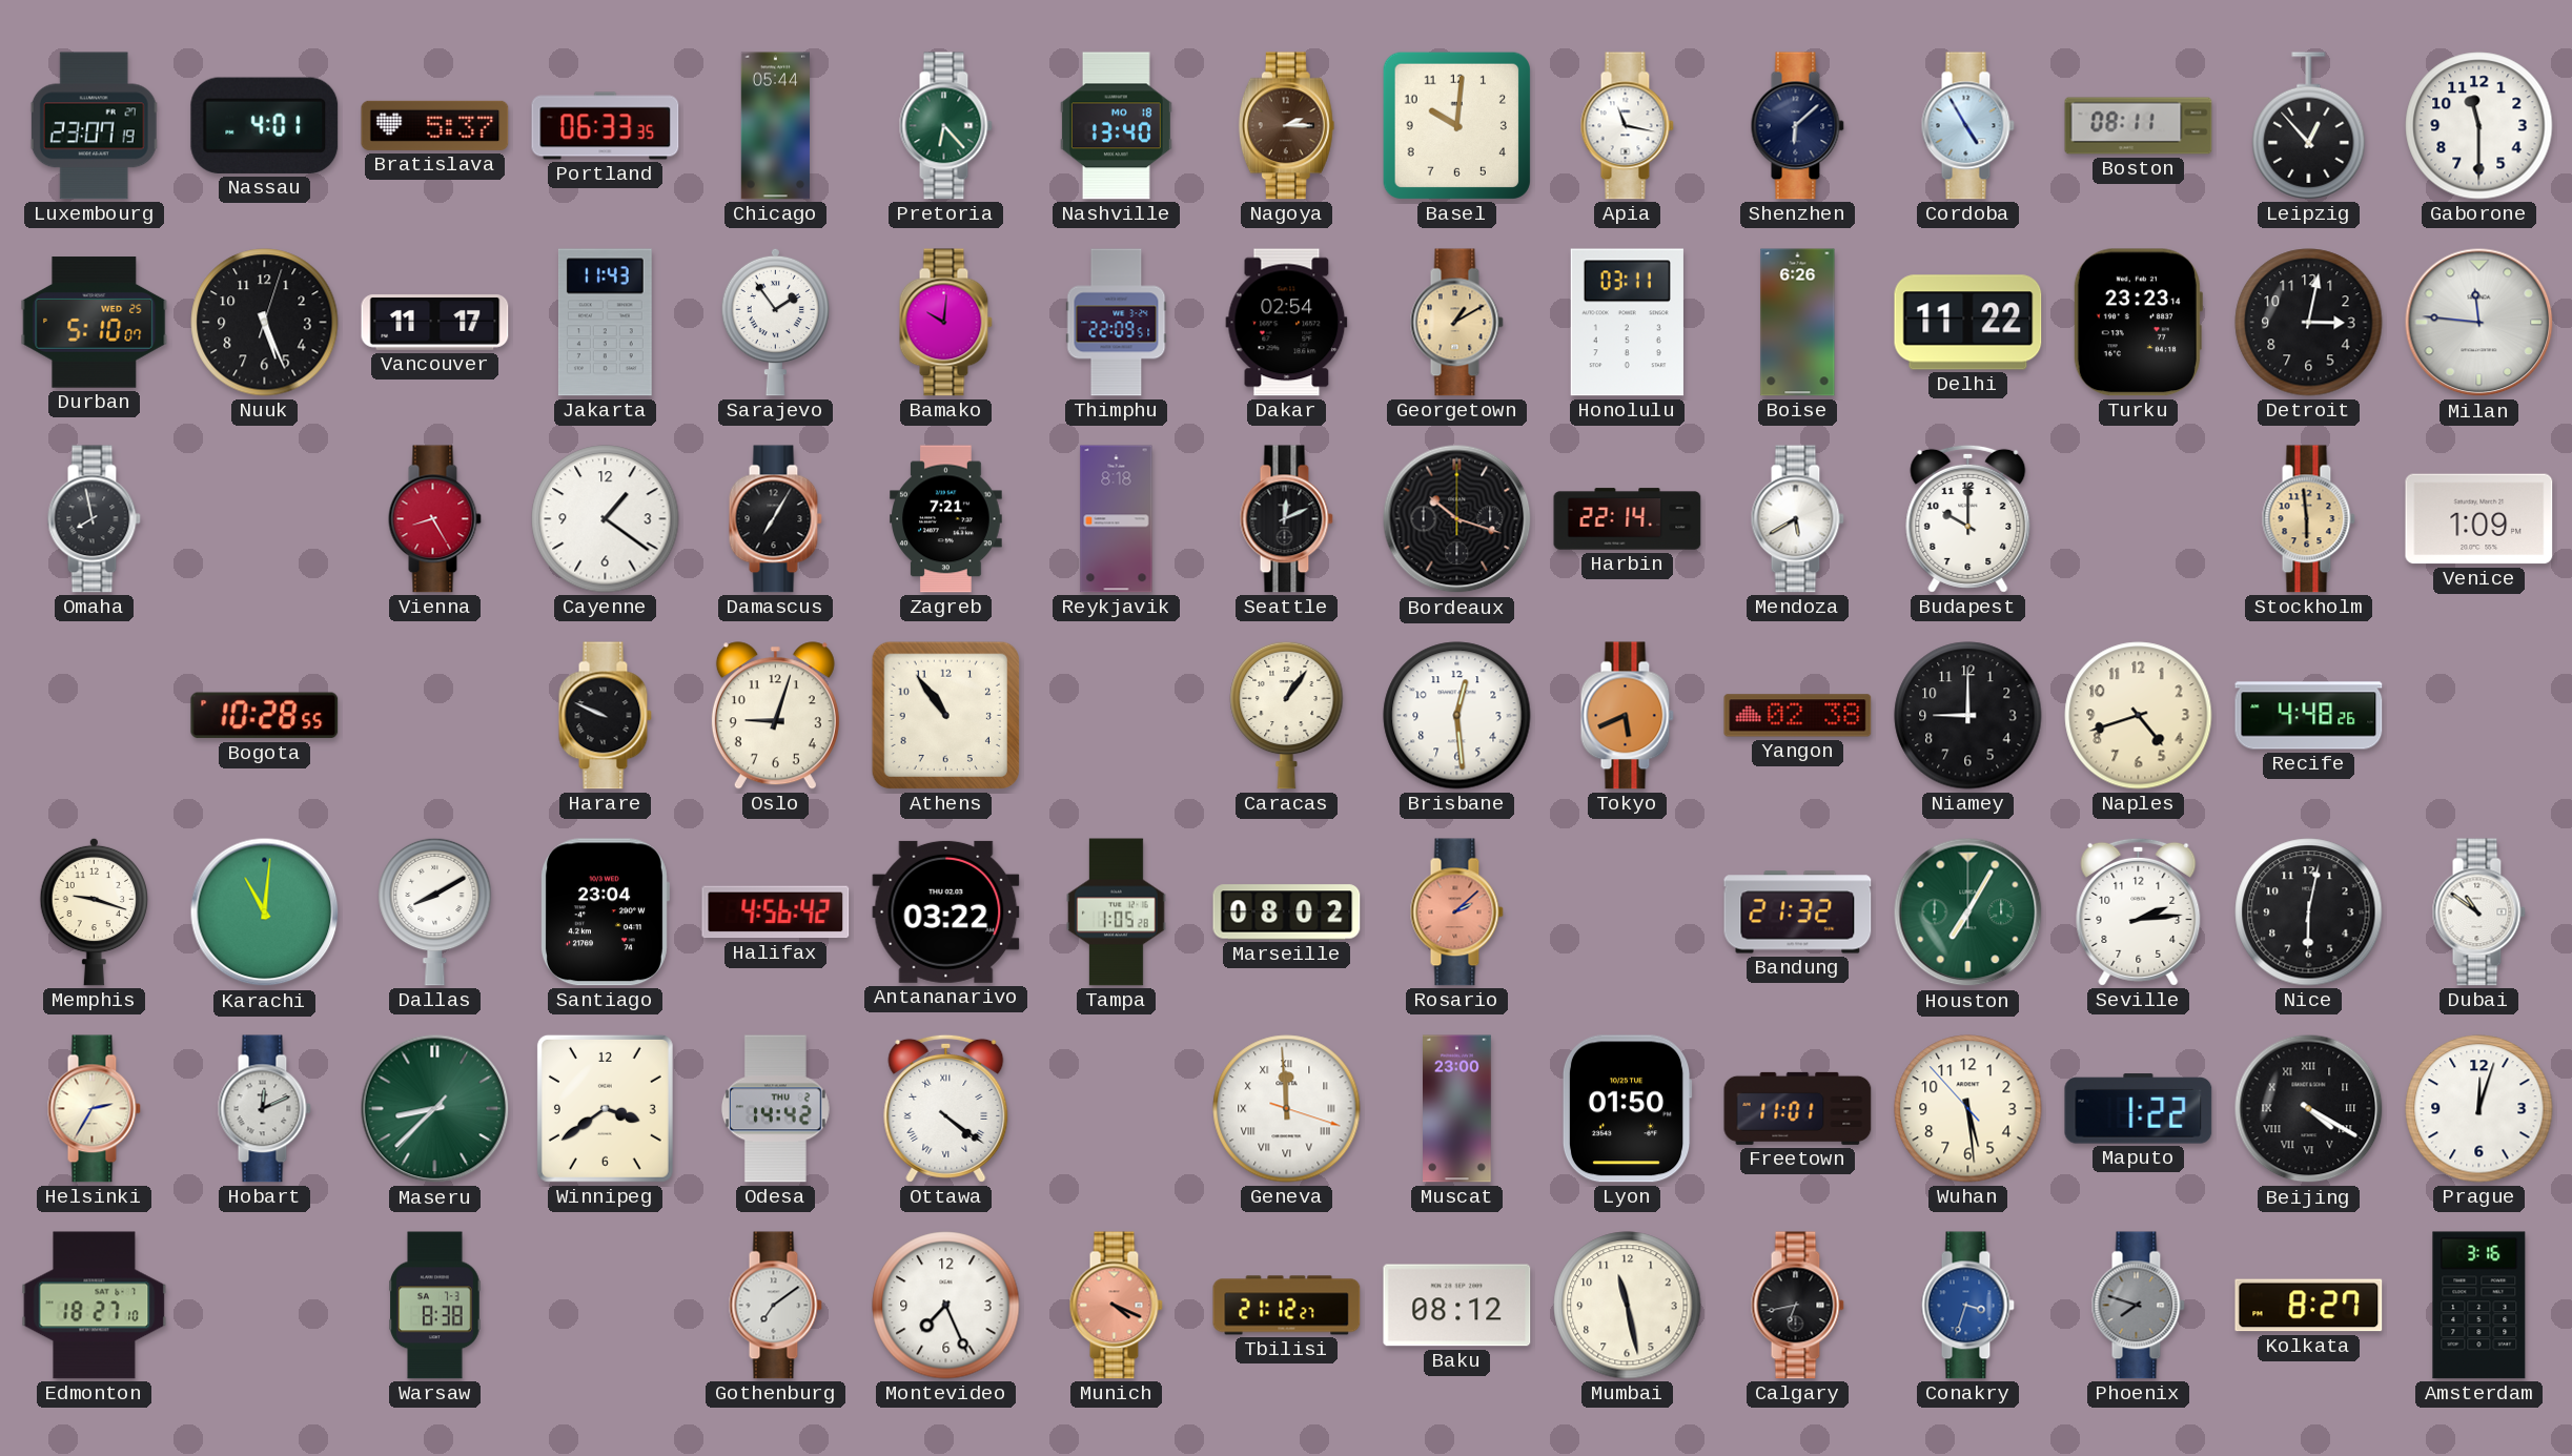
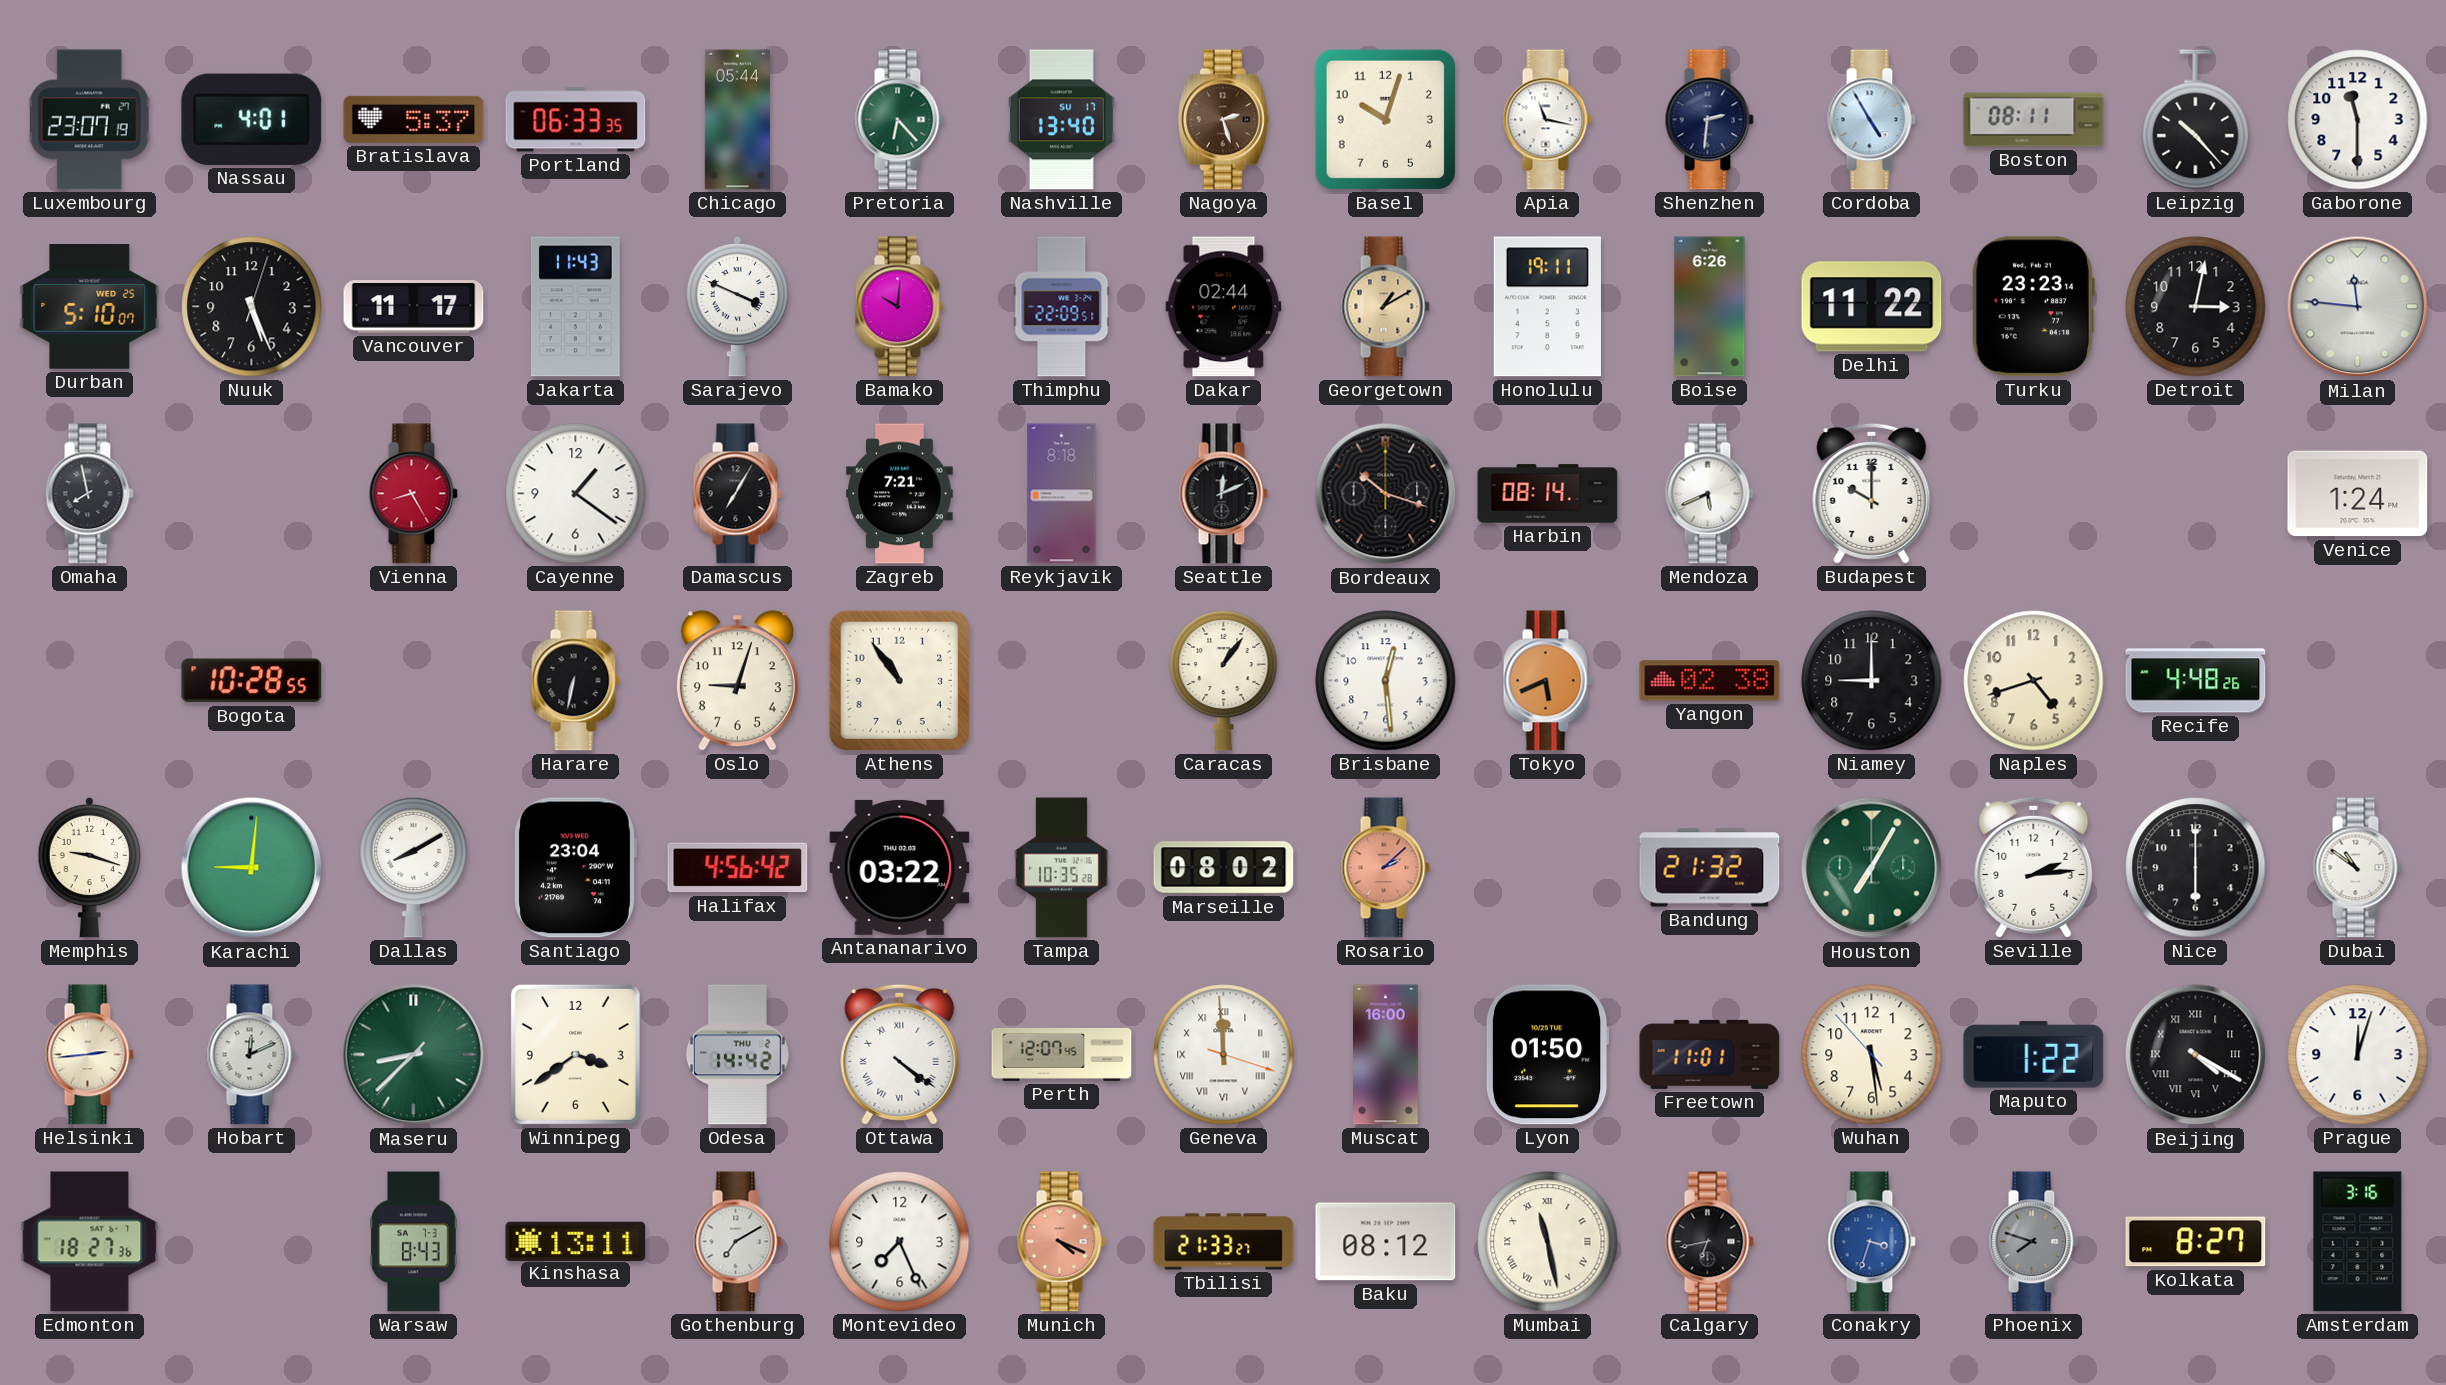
Nashville date: MO 18 -> SU 17 (1061, 120)
Nagoya: 2:15 -> 2:27 (1223, 120)
Basel: 10:01 -> 10:03 (1385, 119)
Shenzhen: 6:08 -> 2:31 (1709, 120)
Leipzig: 12:53 -> 10:23 (2196, 120)
Sarajevo: 1:54 -> 3:49 (737, 306)
Dakar: 02:54 -> 02:44 (1224, 307)
Honolulu: 03:11 -> 19:11 (1547, 307)
Harbin: 22:14 -> 08:14 (1548, 494)
Mendoza: 5:40 -> 5:41 (1709, 494)
Stockholm: 5:59 -> none (2308, 519)
Venice: 1:09 -> 1:24 (2358, 494)
Harare: 9:49 -> 6:32 (575, 681)
Karachi: 11:01 -> 9:01 (252, 868)
Tampa: 1:05 -> 10:35 (1062, 868)
Nice: 6:02 -> 6:00 (2196, 868)
Helsinki: 2:35 -> 2:44 (89, 1055)
Perth: none -> 12:07 (1062, 1054)
Muscat: 23:00 -> 16:00 (1386, 1055)
Edmonton: 18:27:10 -> 18:27:36 (90, 1242)
Warsaw: 8:38 -> 8:43 (414, 1242)
Kinshasa: none -> 13:11 (576, 1241)
Gothenburg: 7:09 -> 7:10 (737, 1242)
Tbilisi: 21:12 -> 21:33 (1224, 1242)
Mumbai numerals: Arabic -> Roman (1548, 1242)
